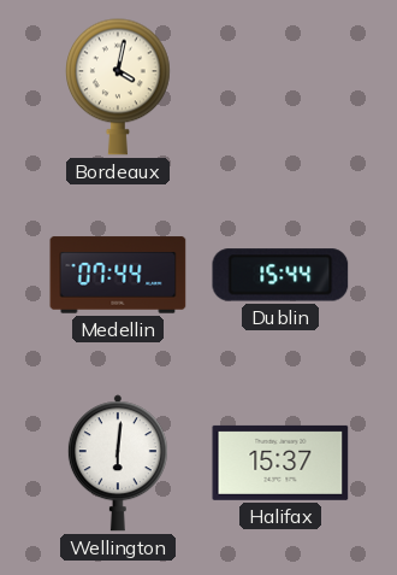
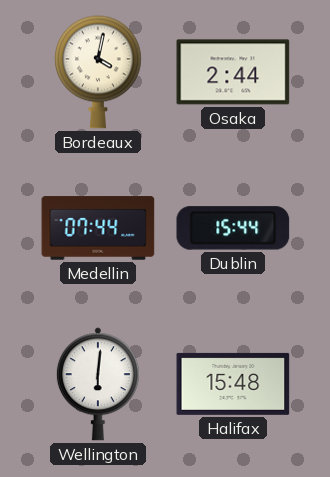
Osaka: none -> 2:44 (233, 72)
Halifax: 15:37 -> 15:48 (233, 384)
